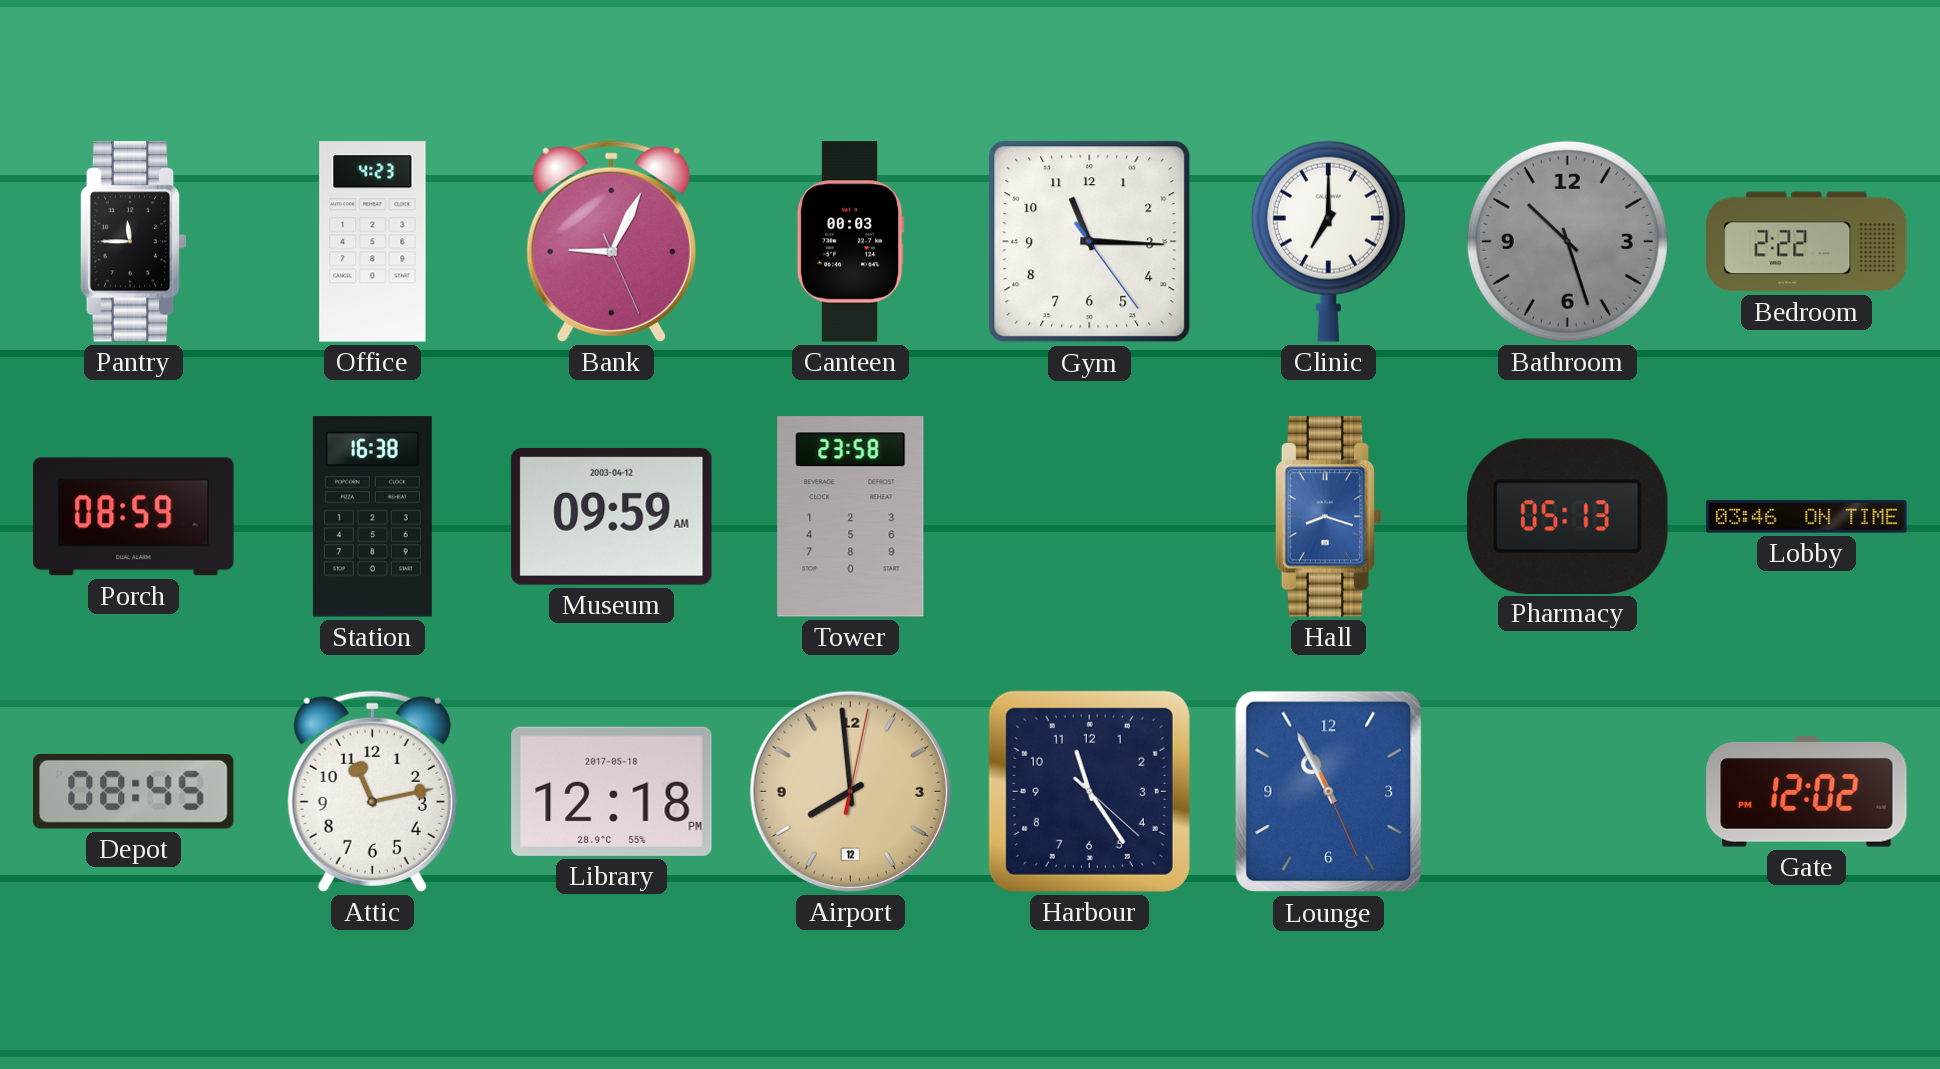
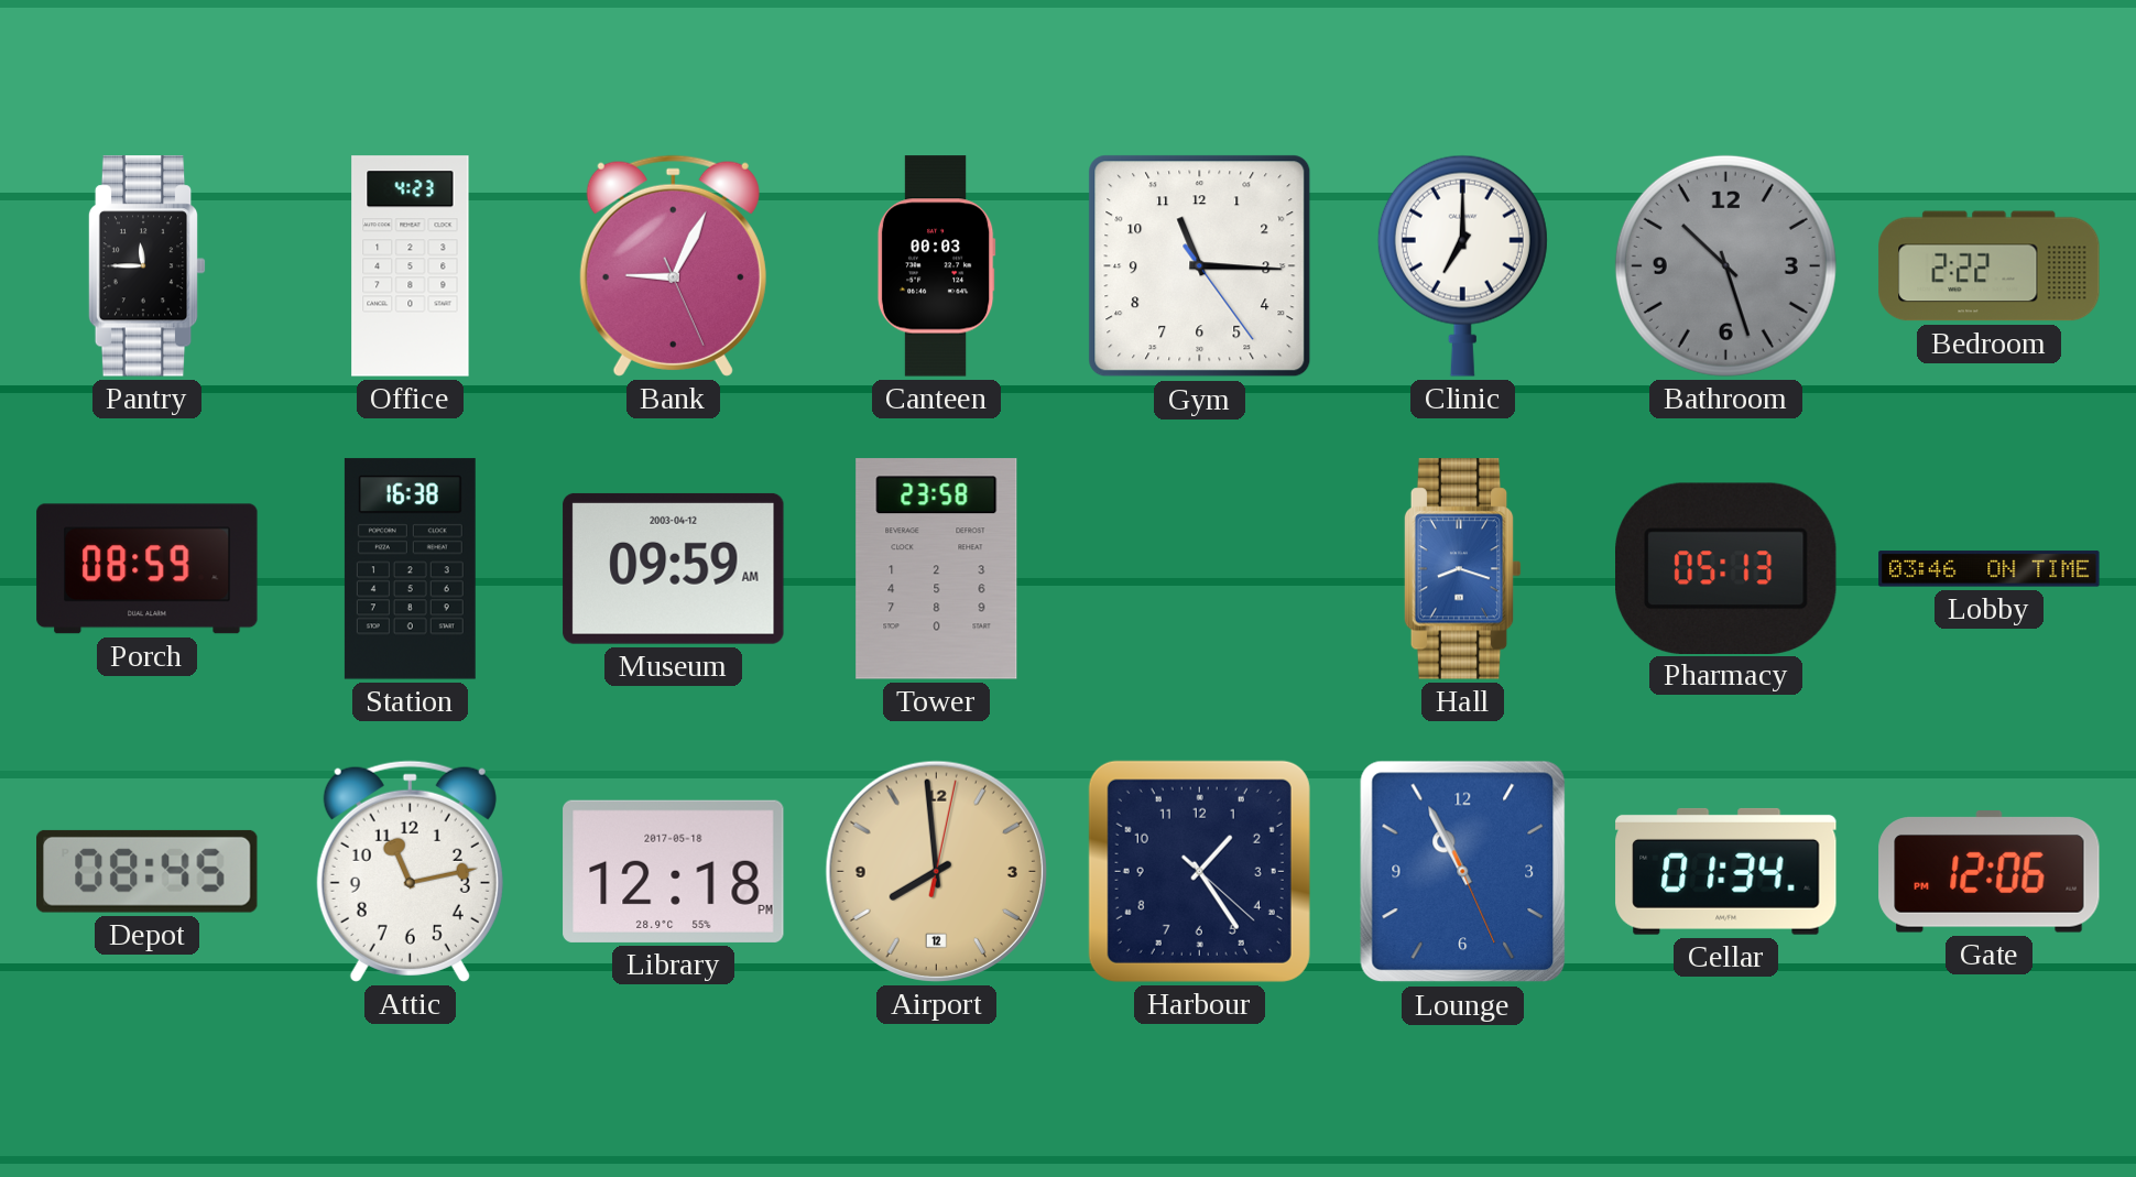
Harbour: 11:24 -> 1:24 (1199, 871)
Cellar: none -> 01:34 (1726, 871)
Gate: 12:02 -> 12:06 (1990, 872)
